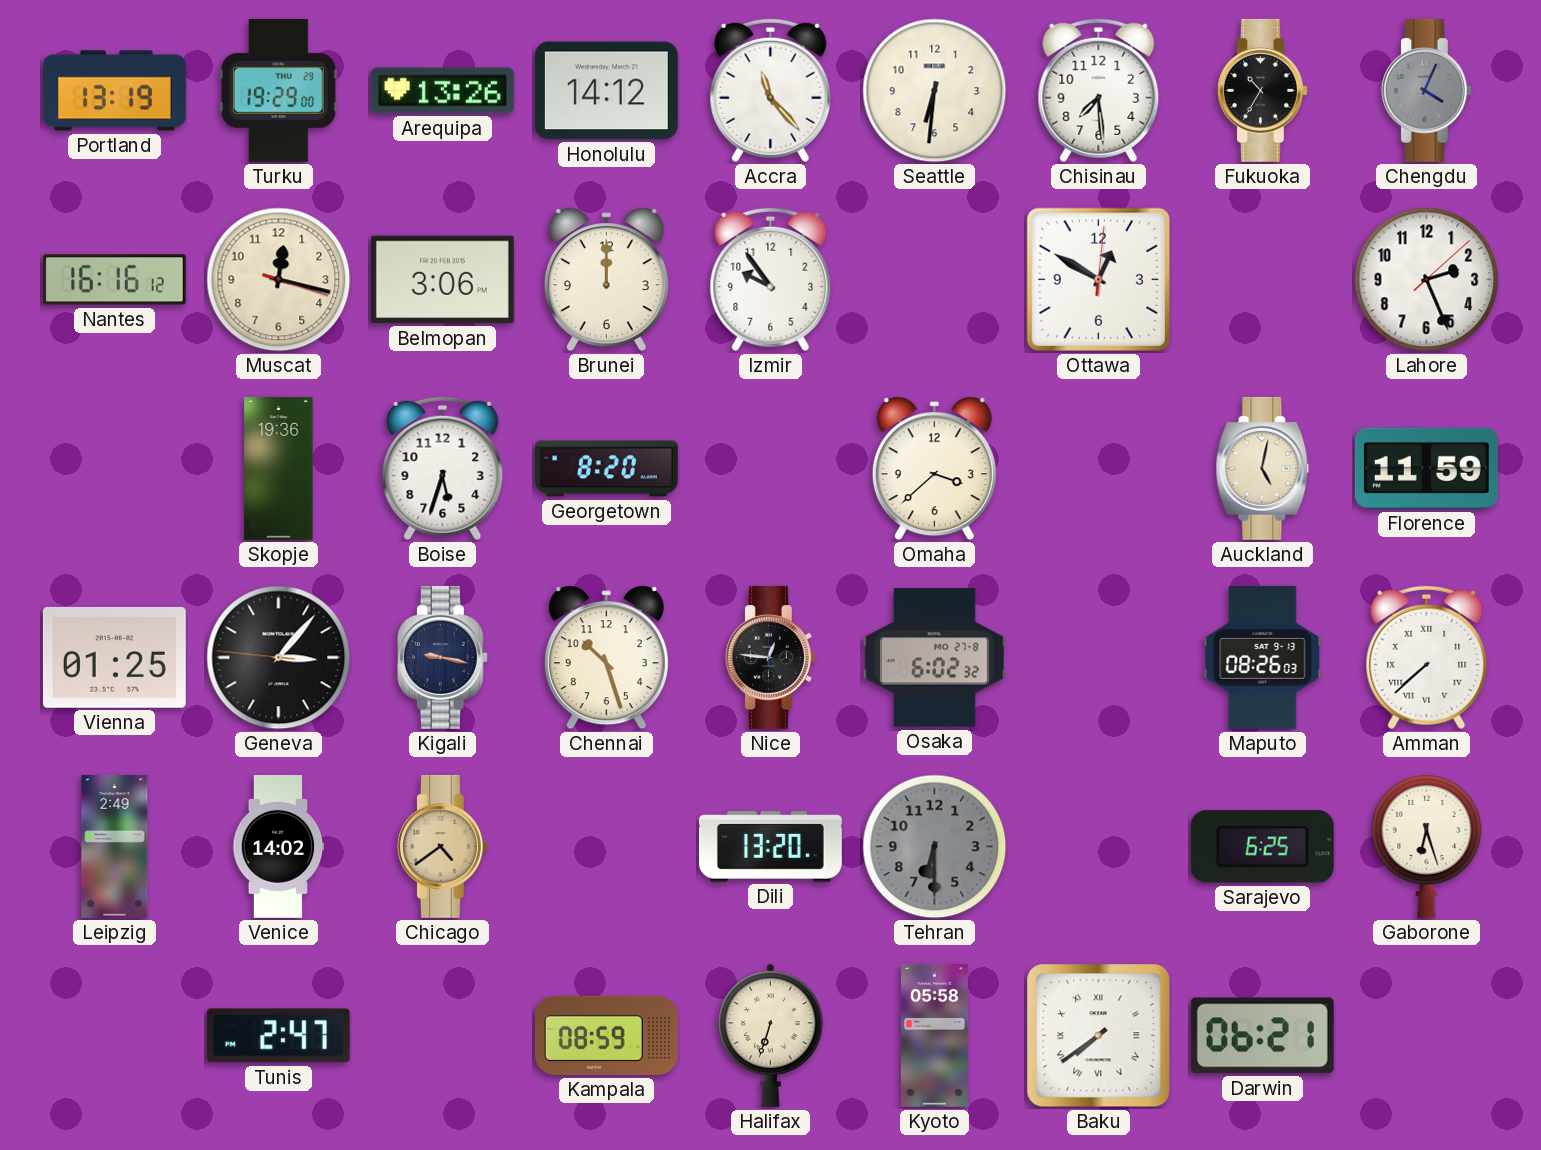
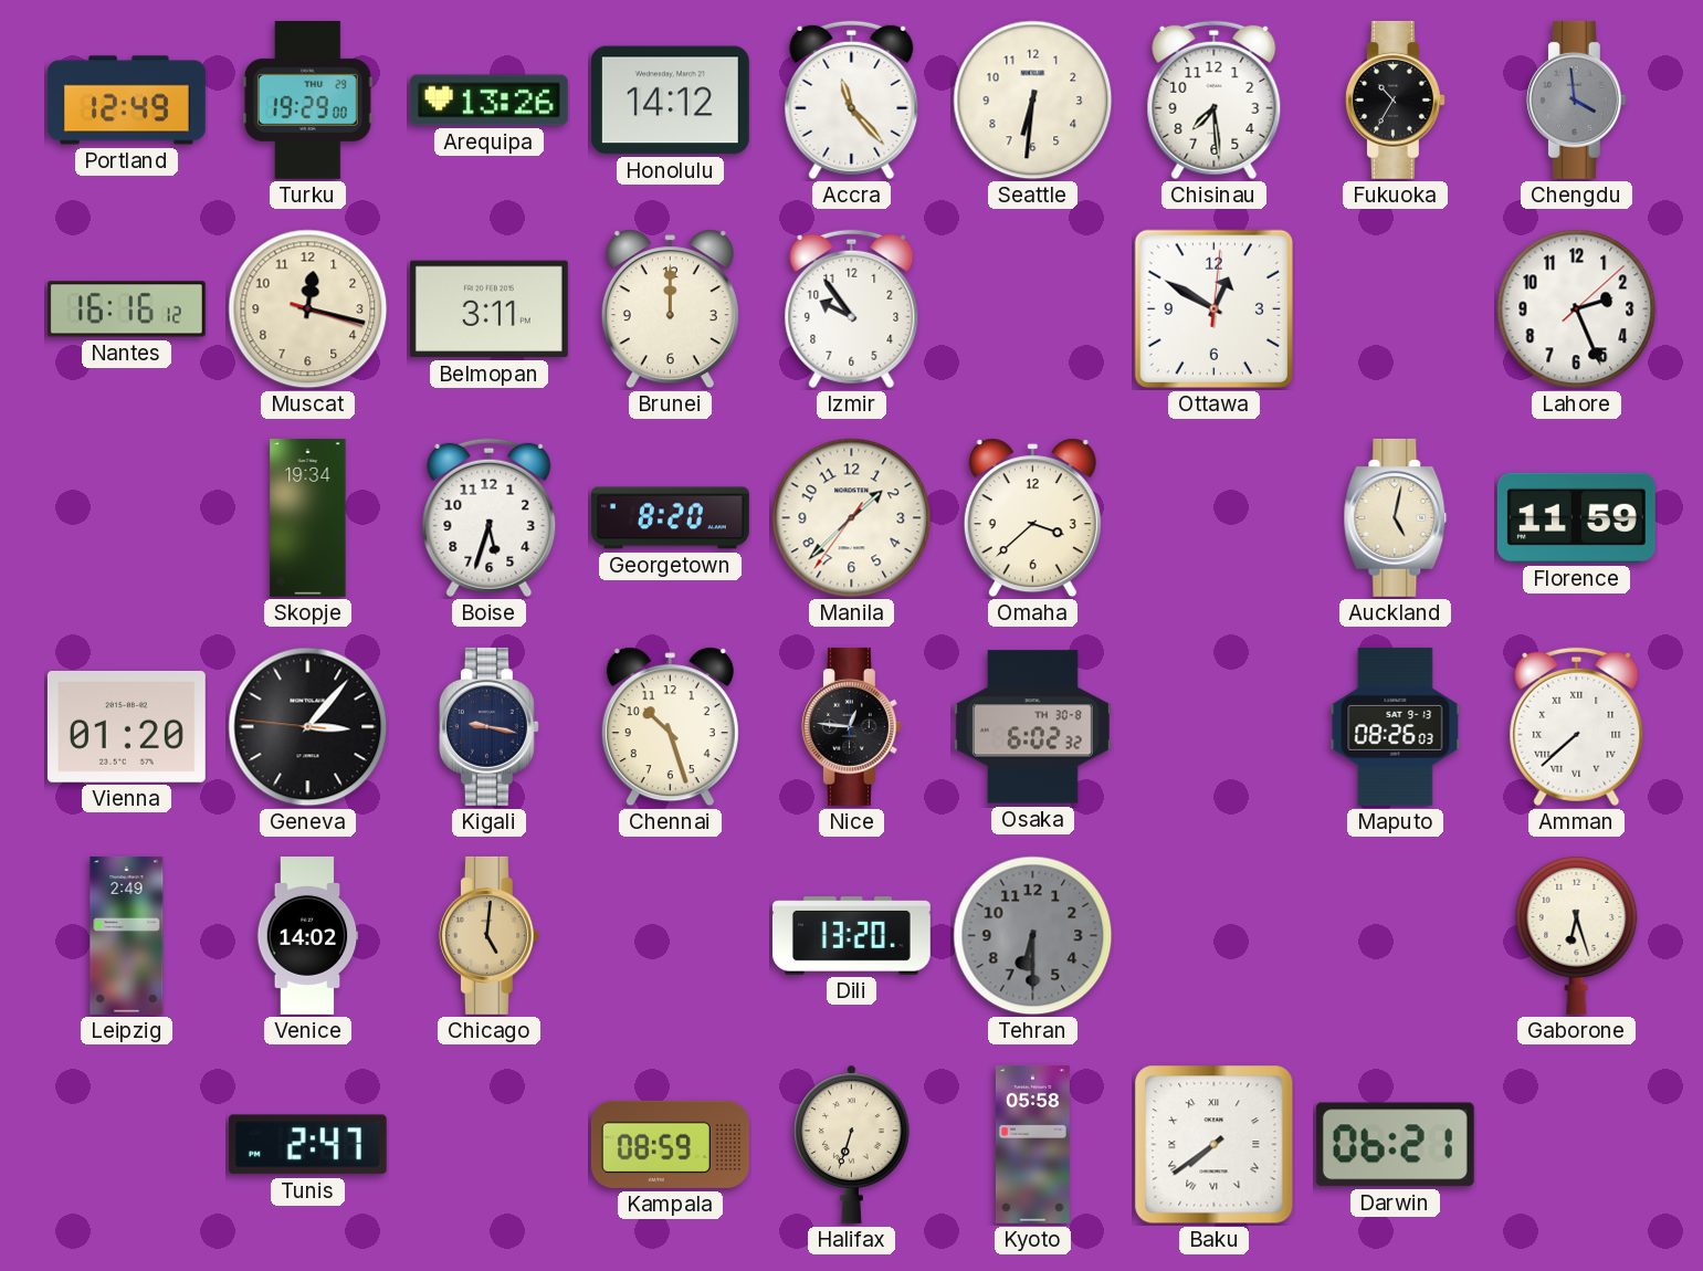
Portland: 13:19 -> 12:49 (126, 101)
Chengdu: 4:04 -> 3:59 (1576, 99)
Belmopan: 3:06 -> 3:11 (488, 309)
Skopje: 19:36 -> 19:34 (308, 517)
Manila: none -> 1:37 (852, 518)
Vienna: 01:25 -> 01:20 (126, 726)
Osaka date: MO 27-8 -> TH 30-8 (1032, 727)
Chicago: 4:39 -> 5:01 (488, 935)
Sarajevo: 6:25 -> none (1262, 847)
